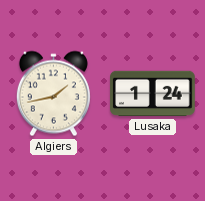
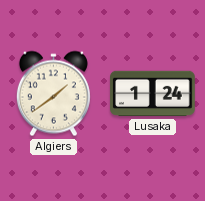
Algiers: 1:43 -> 1:39 (53, 94)
